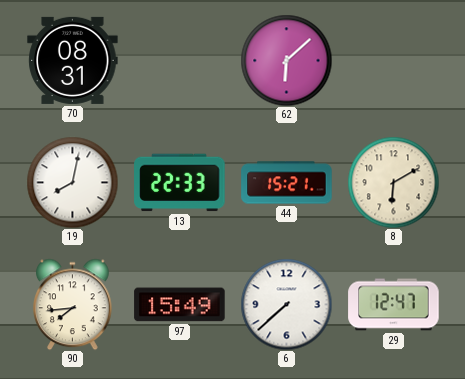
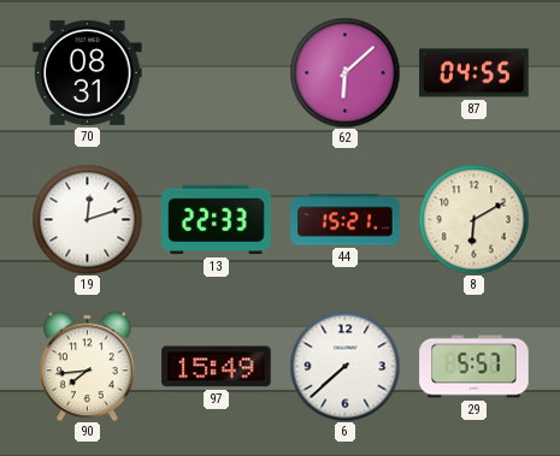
87: none -> 04:55 (474, 73)
19: 8:02 -> 12:12 (87, 219)
29: 12:47 -> 5:57 (474, 367)
